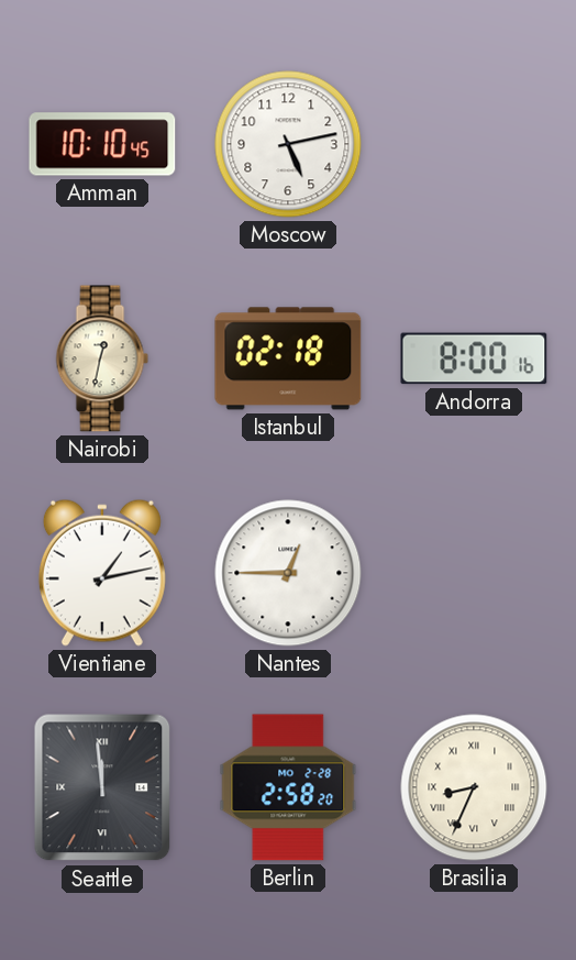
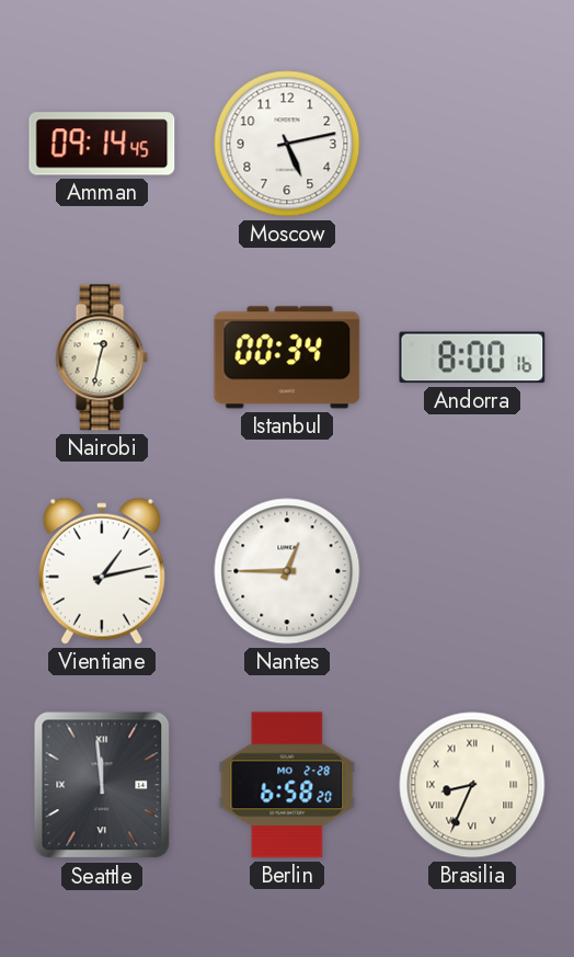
Amman: 10:10 -> 09:14 (102, 144)
Istanbul: 02:18 -> 00:34 (287, 357)
Berlin: 2:58 -> 6:58 (287, 785)
